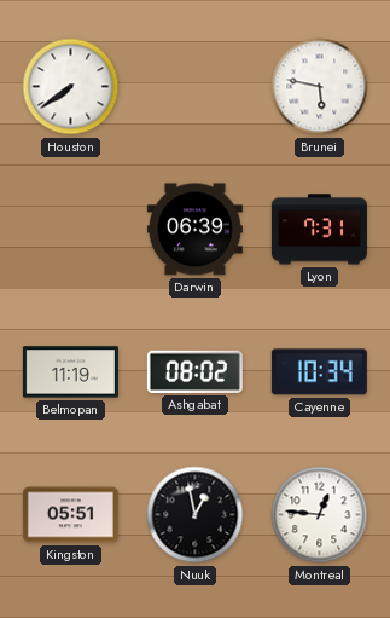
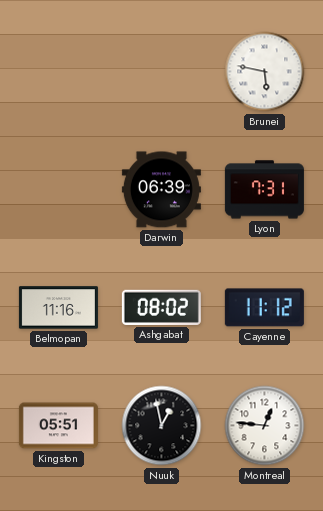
Houston: 7:39 -> none (71, 87)
Belmopan: 11:19 -> 11:16 (58, 308)
Cayenne: 10:34 -> 11:12 (264, 308)
